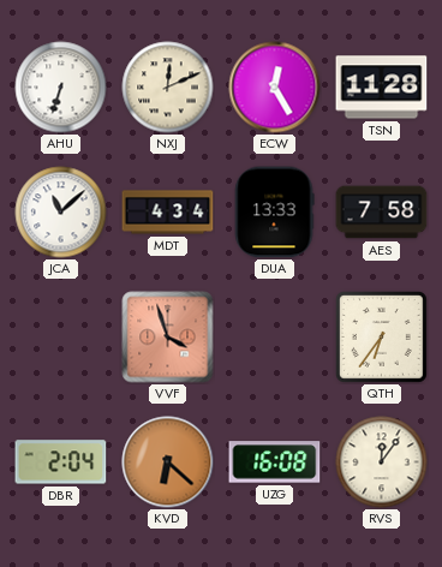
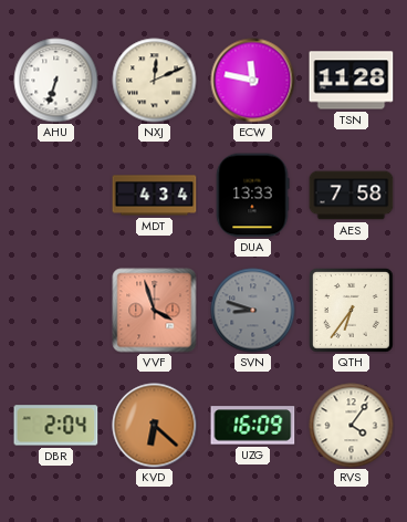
ECW: 12:25 -> 11:47 (253, 81)
JCA: 11:08 -> none (61, 213)
SVN: none -> 8:48 (253, 311)
UZG: 16:08 -> 16:09 (253, 426)
RVS: 12:06 -> 4:06 (352, 426)
